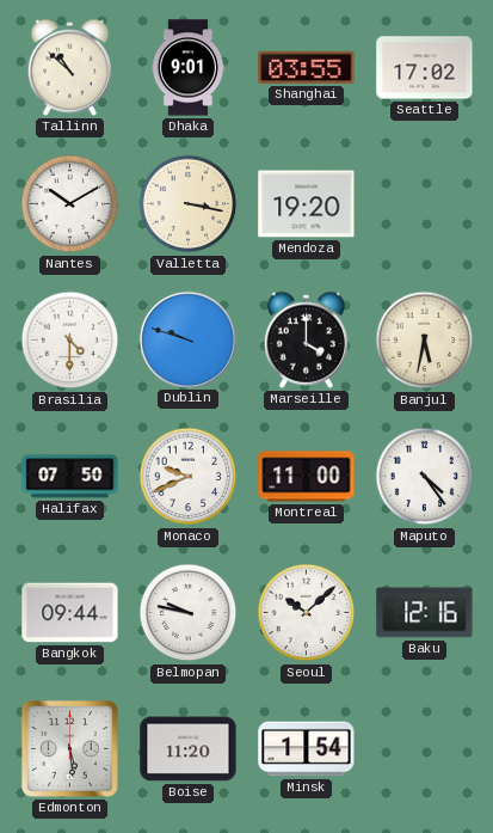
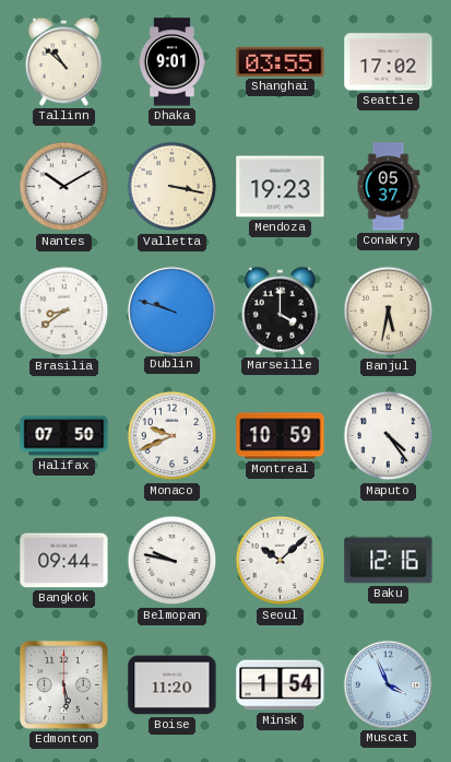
Mendoza: 19:20 -> 19:23 (281, 187)
Conakry: none -> 05:37 (389, 187)
Brasilia: 4:30 -> 8:39 (64, 312)
Montreal: 11:00 -> 10:59 (281, 436)
Muscat: none -> 3:56 (388, 684)
